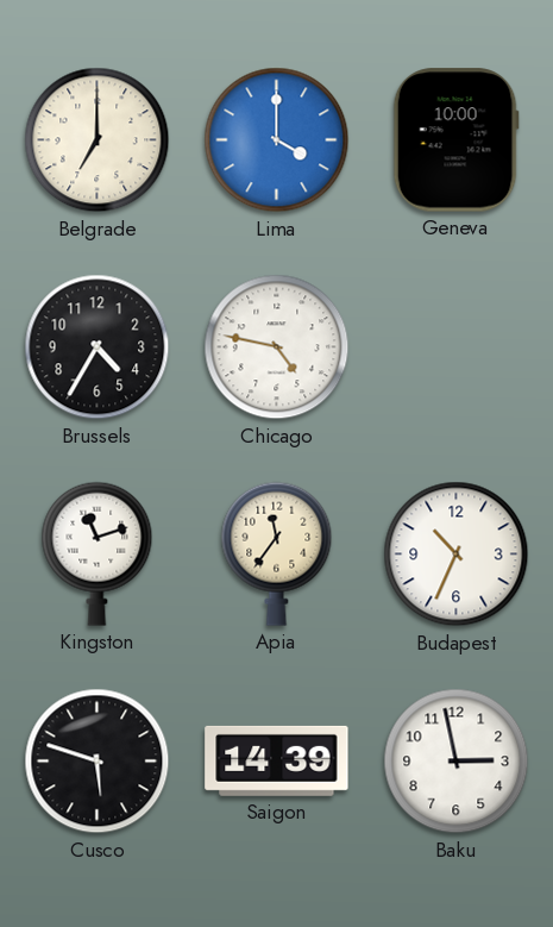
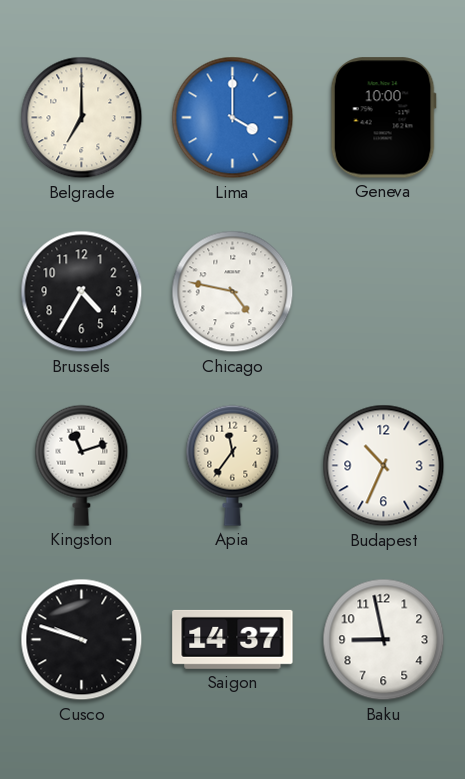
Cusco: 5:48 -> 9:48 (82, 640)
Saigon: 14:39 -> 14:37 (233, 639)
Baku: 2:58 -> 8:58 (384, 640)
